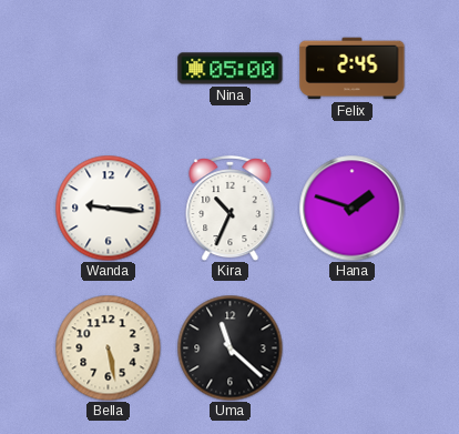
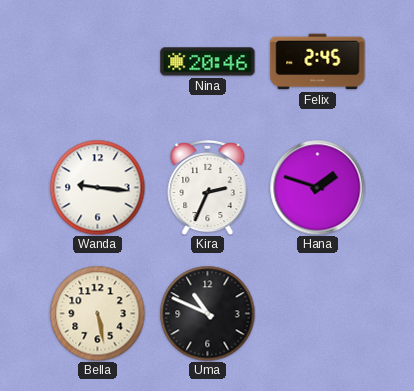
Nina: 05:00 -> 20:46 (208, 62)
Kira: 10:34 -> 2:34 (208, 187)
Uma: 11:22 -> 10:49 (207, 313)
